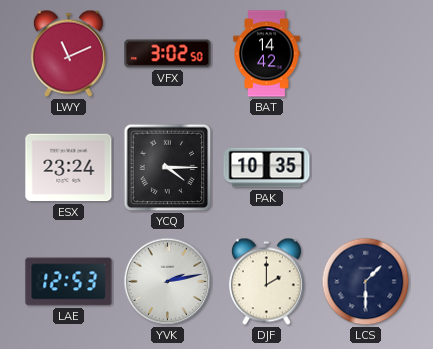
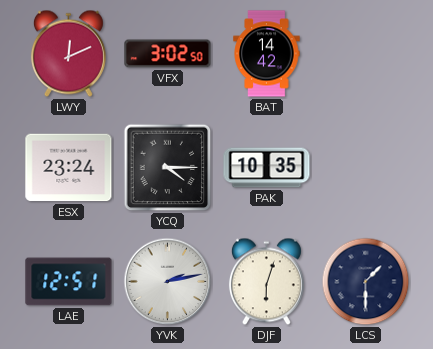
LWY: 11:11 -> 12:11 (68, 54)
LAE: 12:53 -> 12:51 (69, 282)
DJF: 2:00 -> 6:03 (266, 282)
